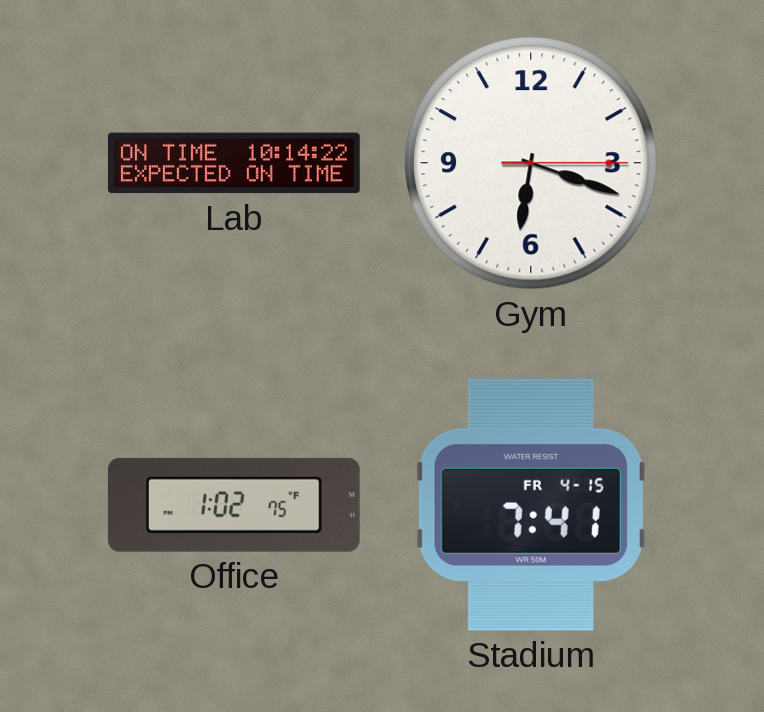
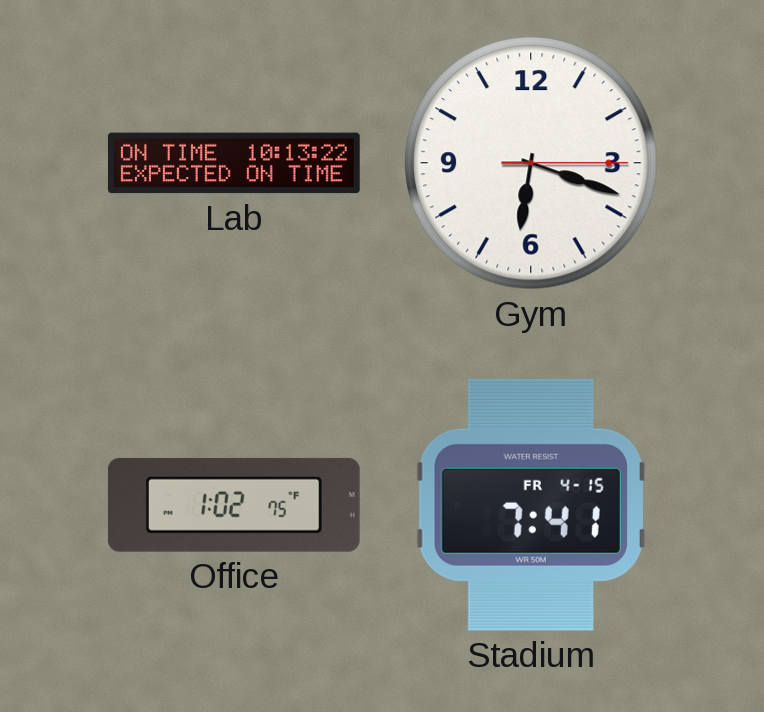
Lab: 10:14 -> 10:13 (234, 163)
